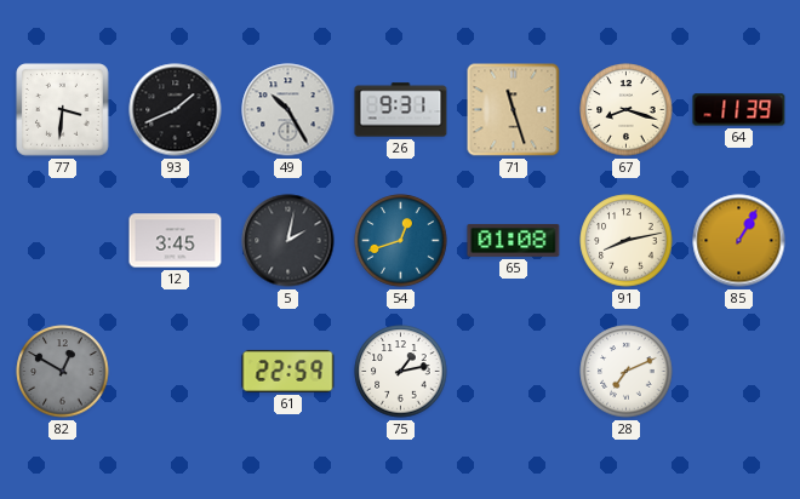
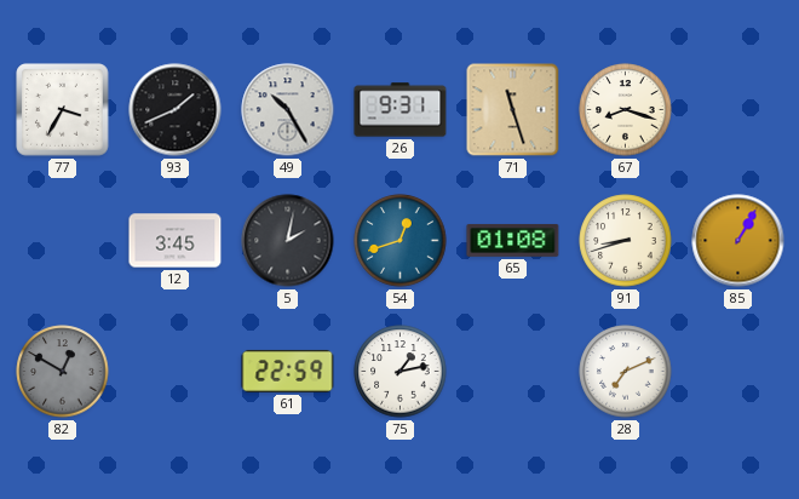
77: 3:31 -> 3:35 (63, 110)
64: 11:39 -> none (739, 110)
91: 8:13 -> 8:42 (626, 241)
